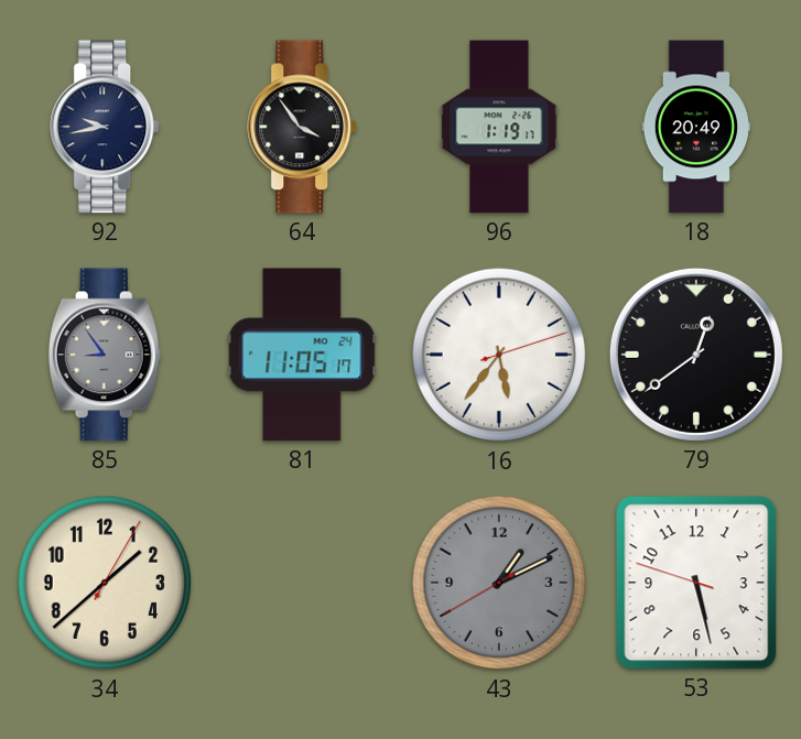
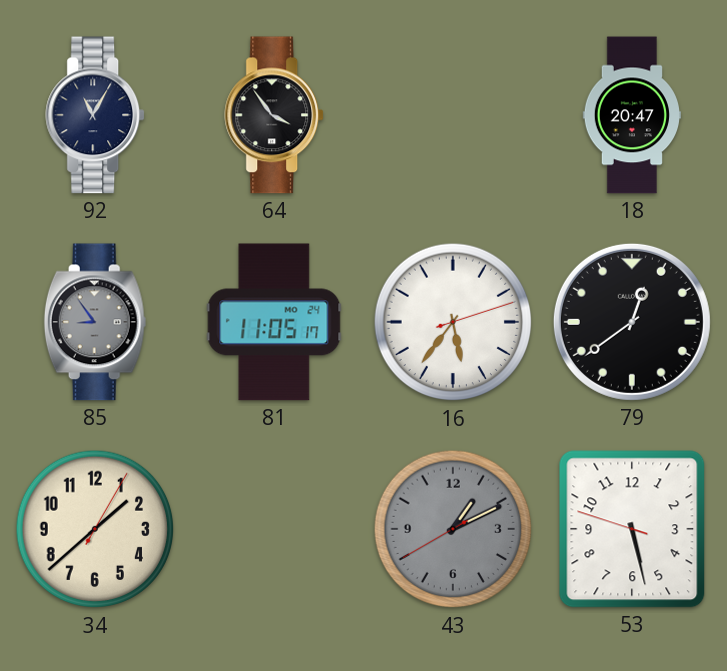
92: 9:43 -> 11:05 (96, 115)
96: 1:19 -> none (499, 127)
18: 20:49 -> 20:47 (631, 115)
